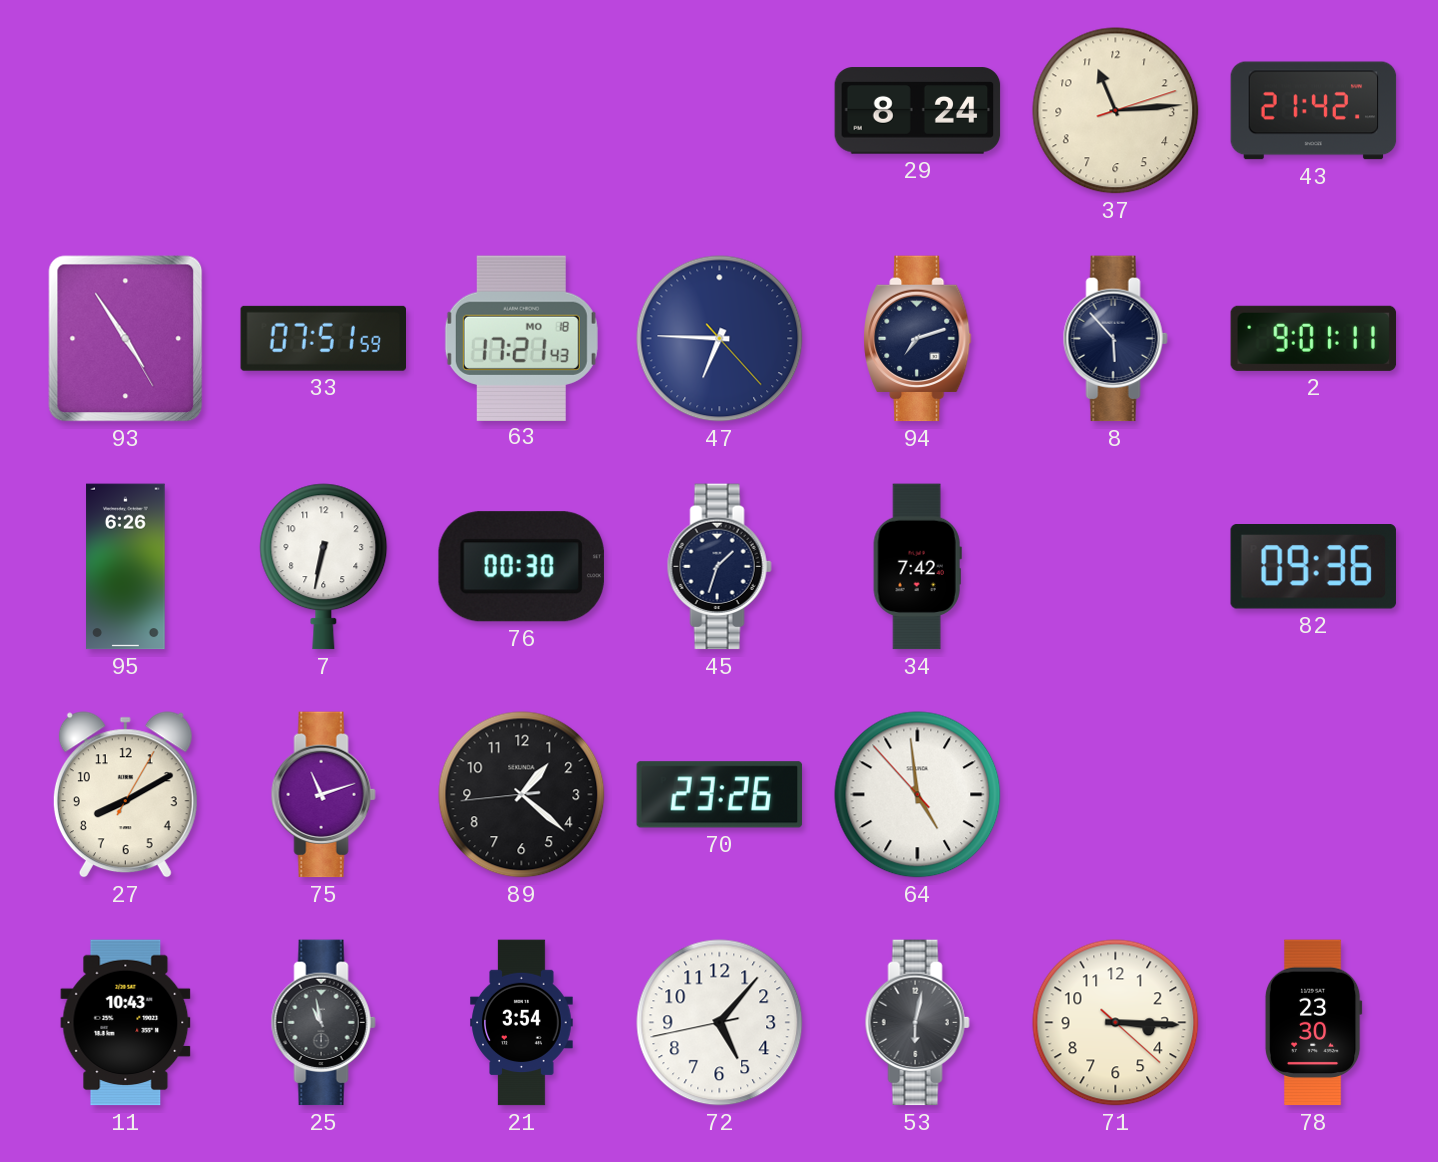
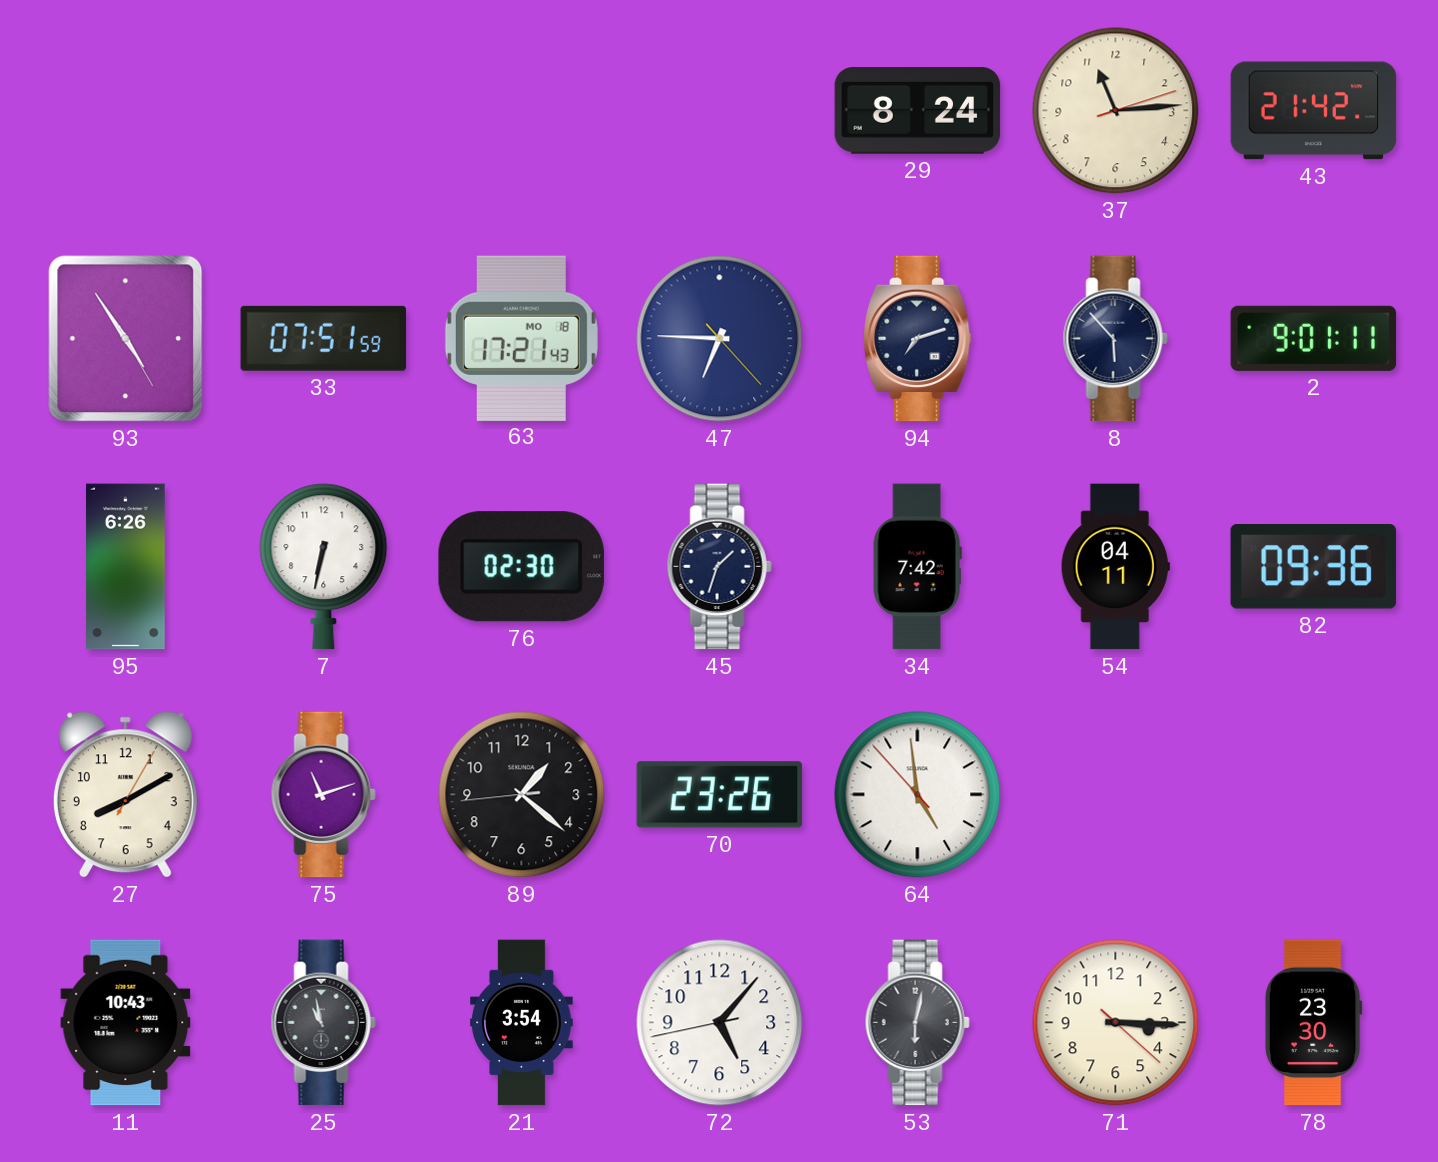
76: 00:30 -> 02:30 (521, 567)
54: none -> 04:11 (1115, 567)
